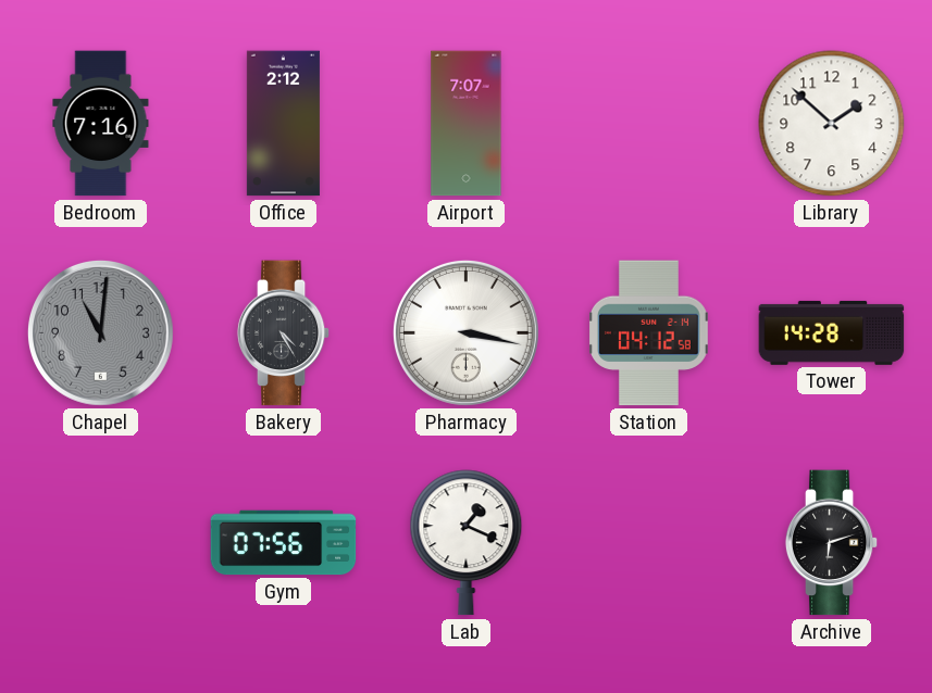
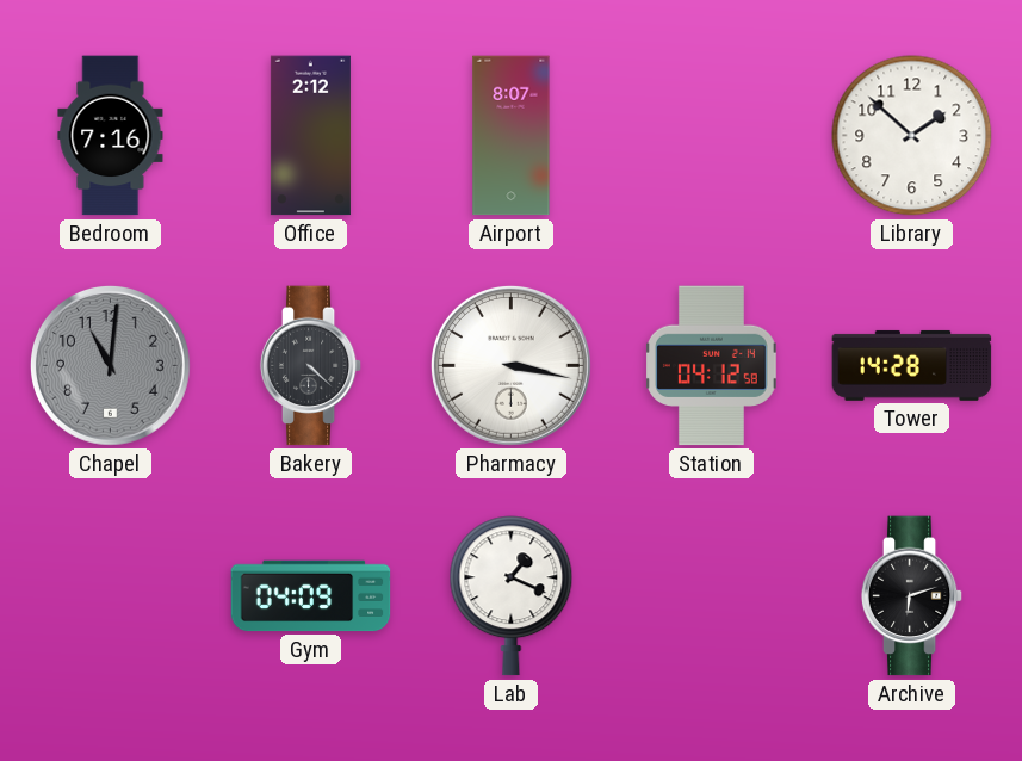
Airport: 7:07 -> 8:07 (512, 136)
Bakery: 4:25 -> 4:22 (311, 366)
Gym: 07:56 -> 04:09 (311, 596)
